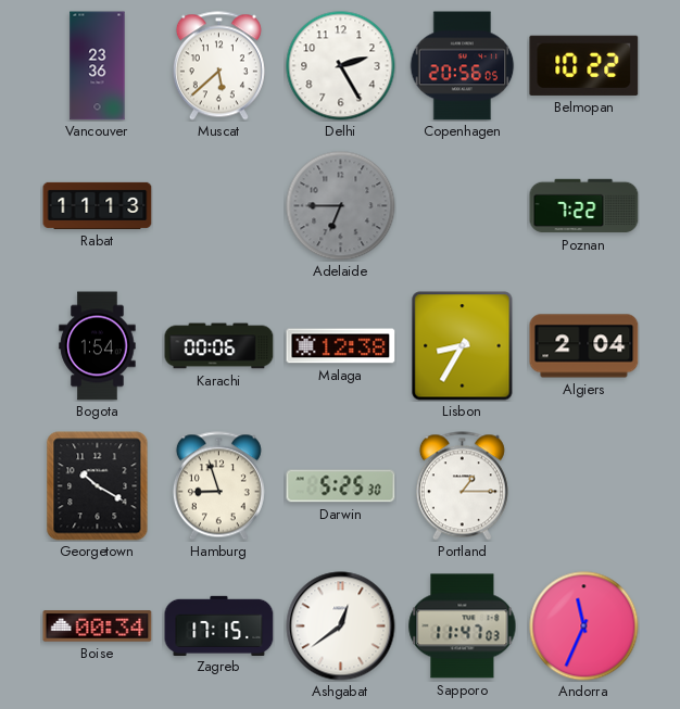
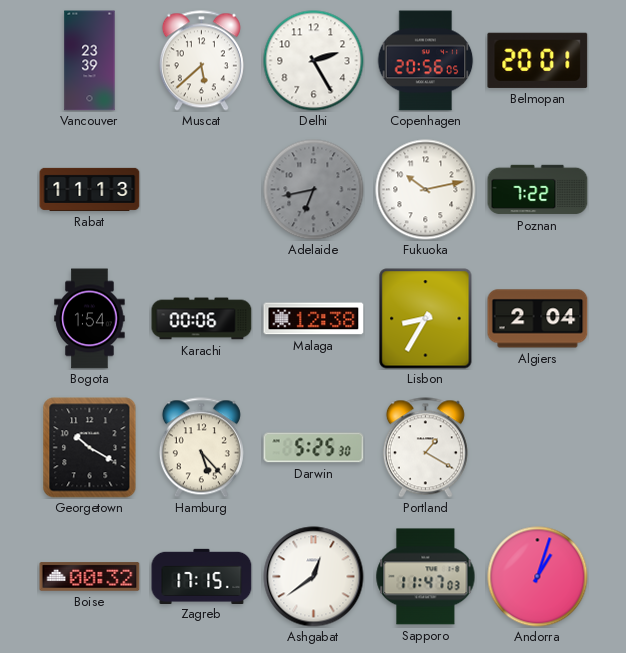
Vancouver: 23:36 -> 23:39 (90, 61)
Belmopan: 10:22 -> 20:01 (538, 60)
Adelaide: 6:45 -> 6:43 (314, 190)
Fukuoka: none -> 10:13 (426, 190)
Hamburg: 8:57 -> 5:23 (201, 448)
Portland: 1:15 -> 1:20 (425, 448)
Boise: 00:34 -> 00:32 (90, 577)
Andorra: 11:34 -> 1:03 (538, 577)
